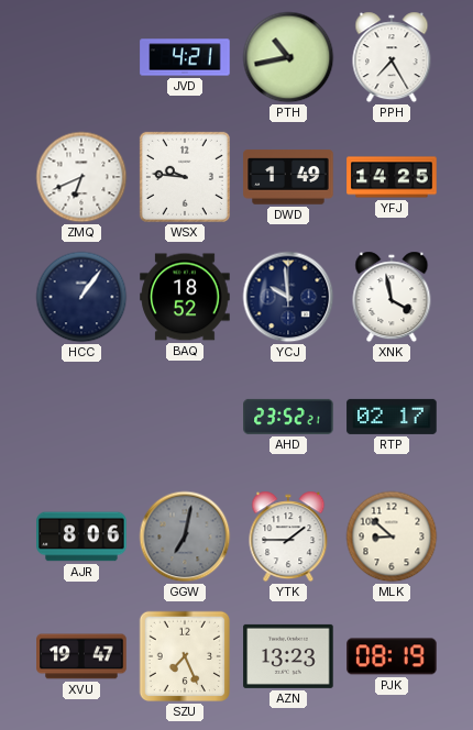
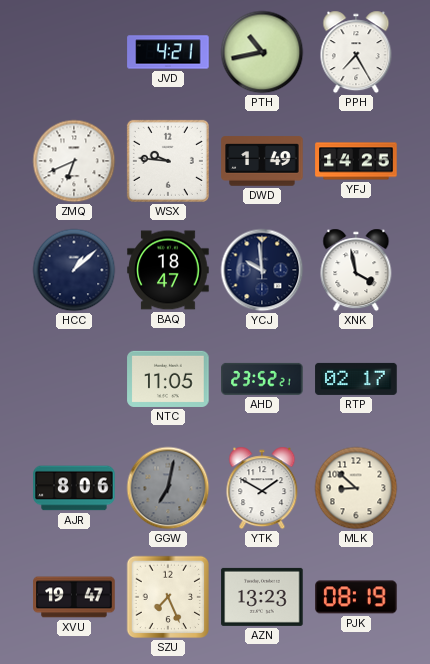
HCC: 1:06 -> 1:08 (74, 270)
BAQ: 18:52 -> 18:47 (168, 270)
NTC: none -> 11:05 (168, 379)
YTK: 1:45 -> 1:50 (262, 488)
